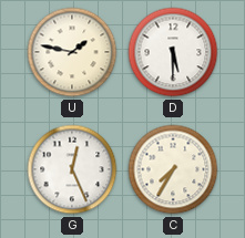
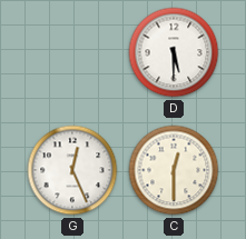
U: 1:47 -> none (72, 52)
C: 7:35 -> 12:30 (174, 170)
